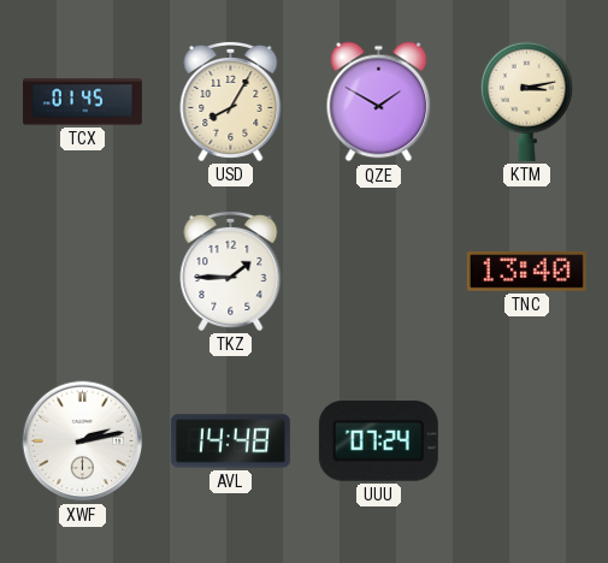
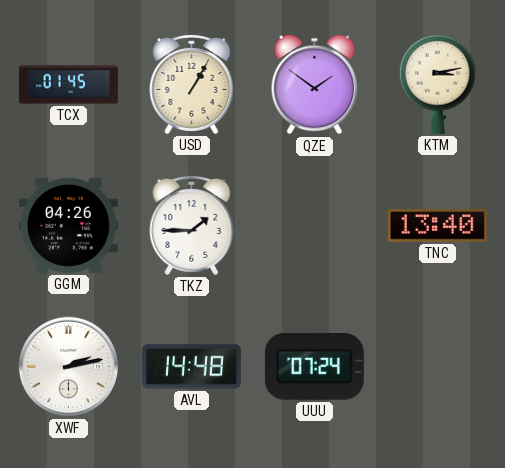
USD: 8:05 -> 1:05 (192, 84)
QZE: 1:50 -> 1:51 (315, 85)
GGM: none -> 04:26 (68, 225)
